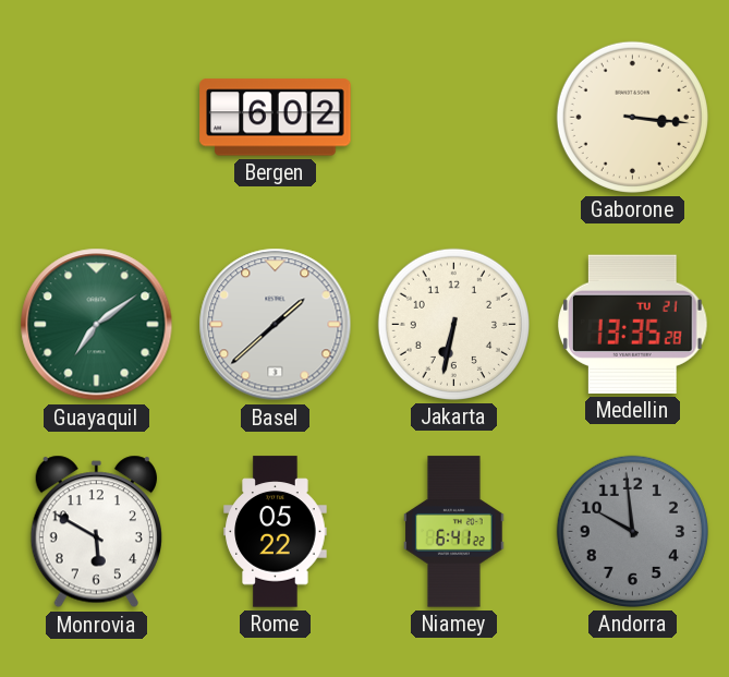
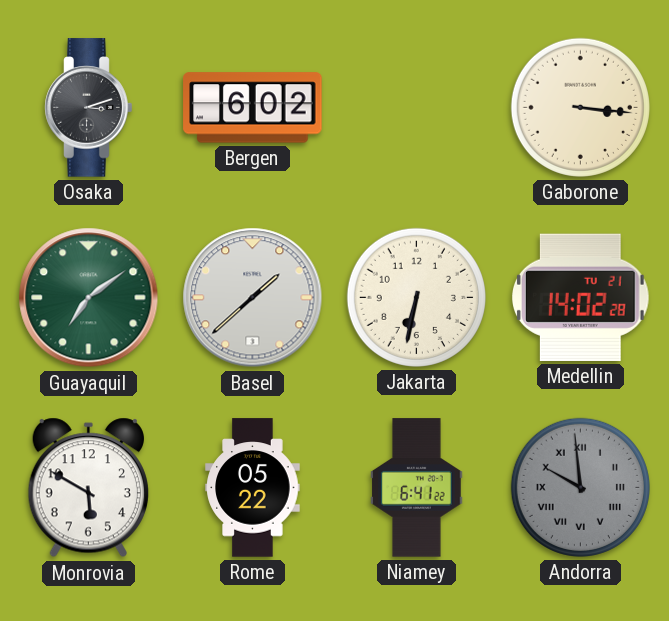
Osaka: none -> 3:12 (89, 108)
Medellin: 13:35 -> 14:02 (581, 297)
Andorra numerals: Arabic -> Roman (580, 487)
